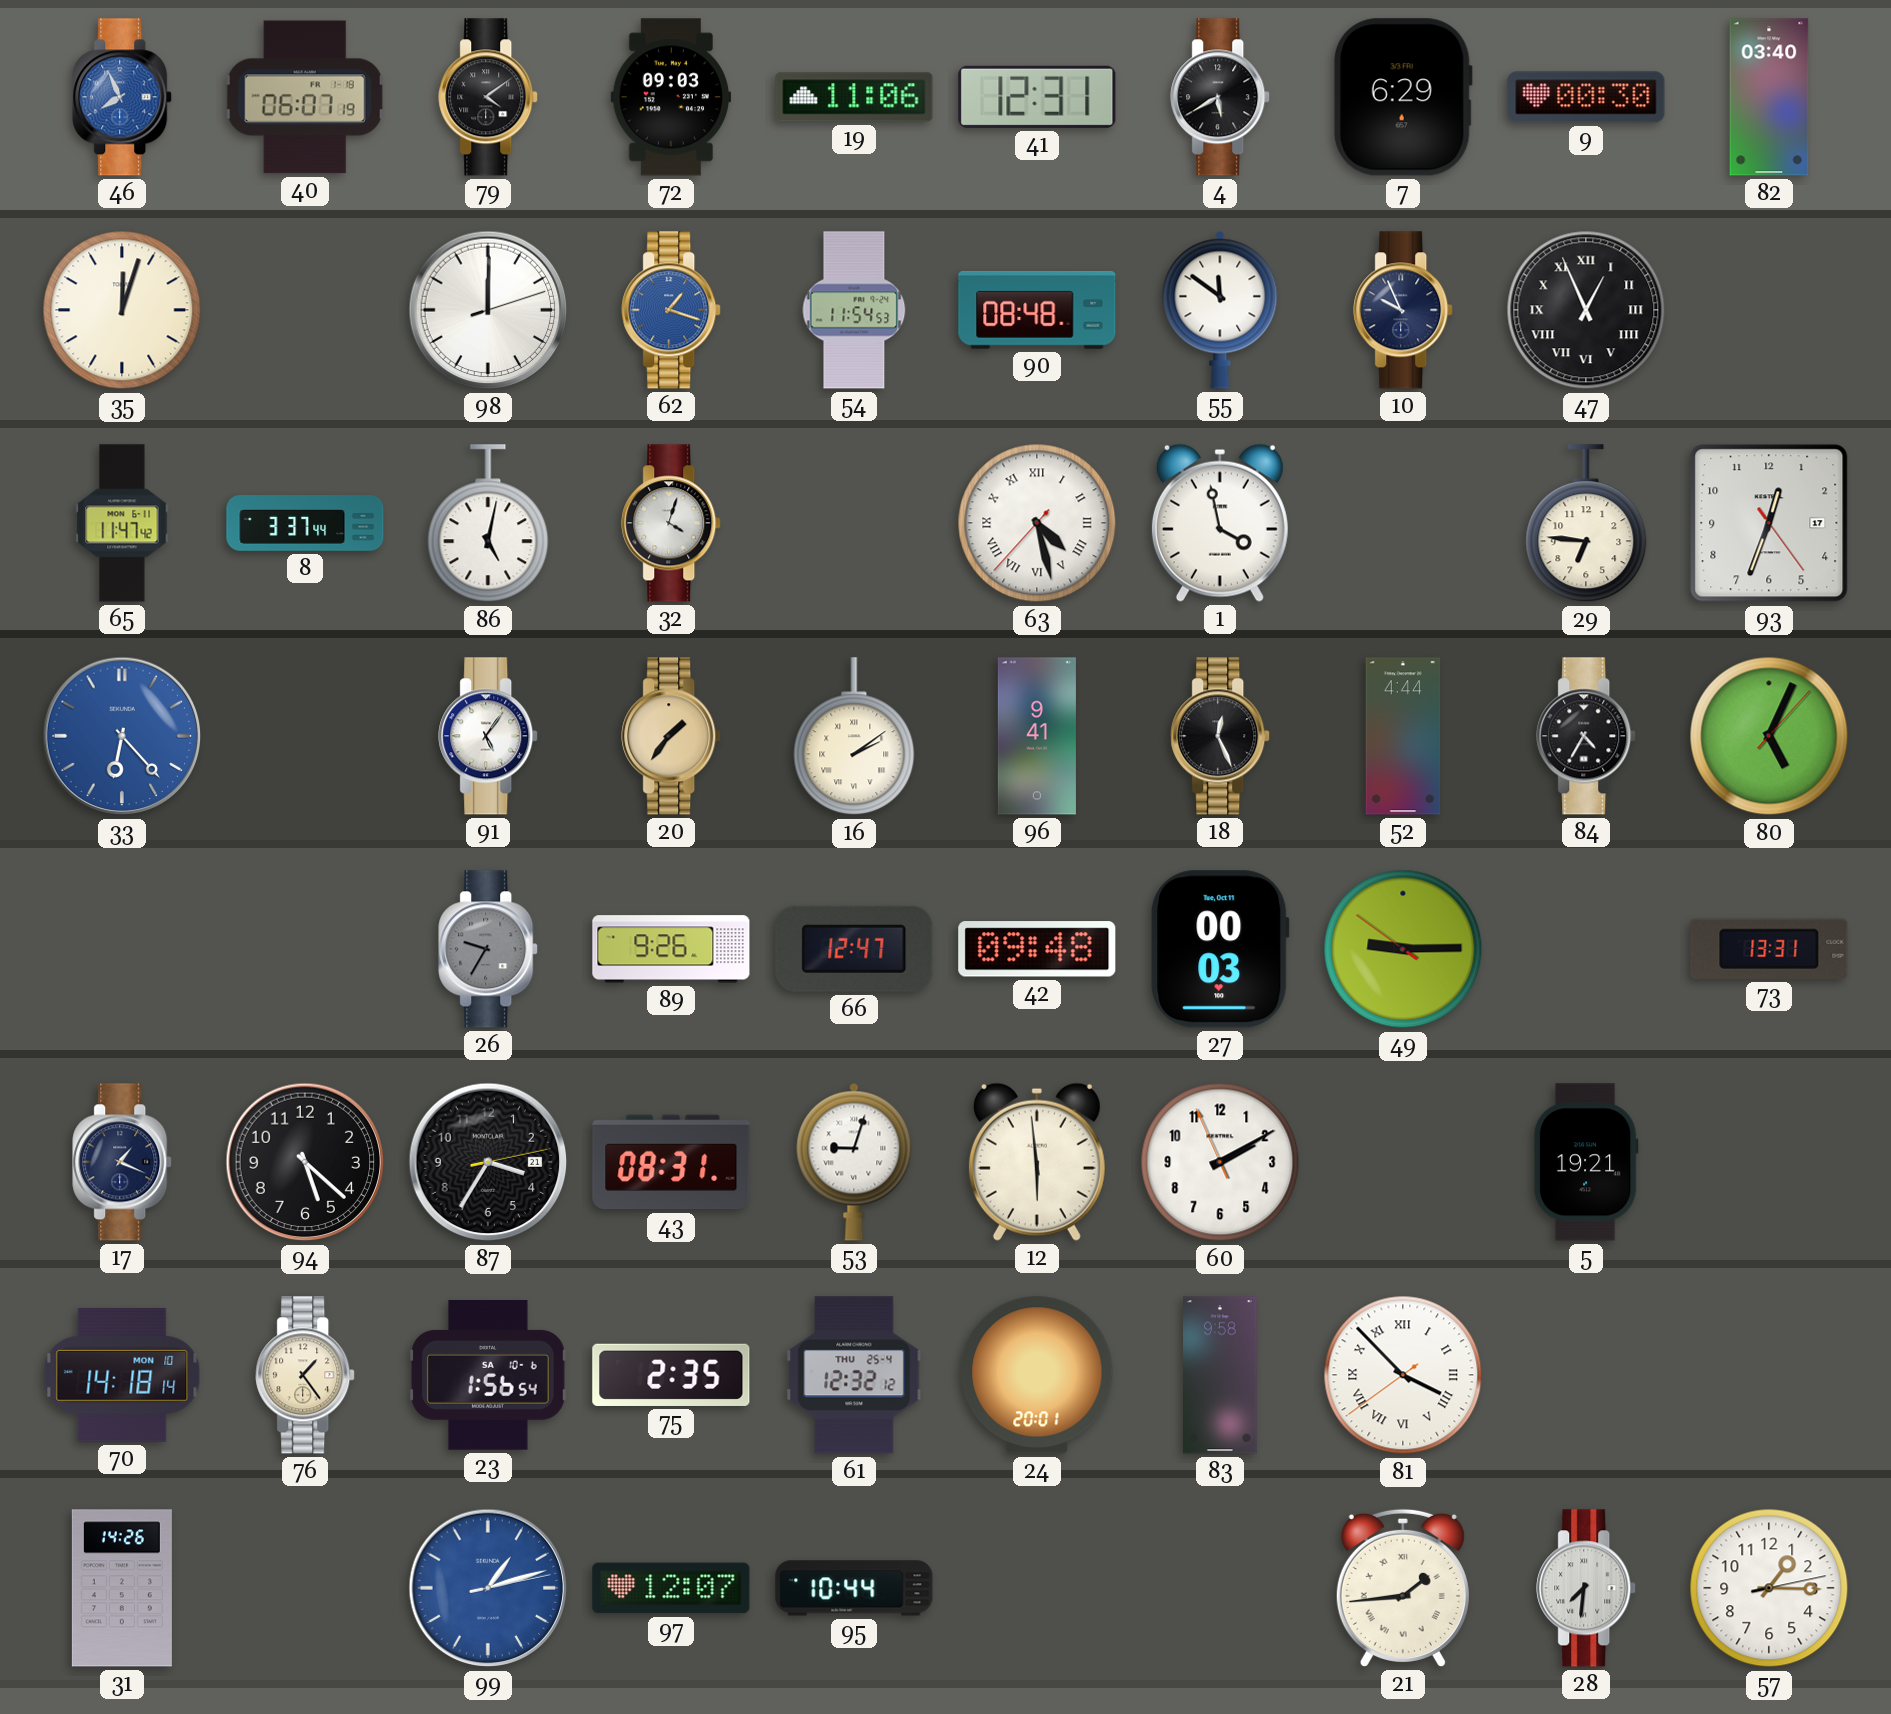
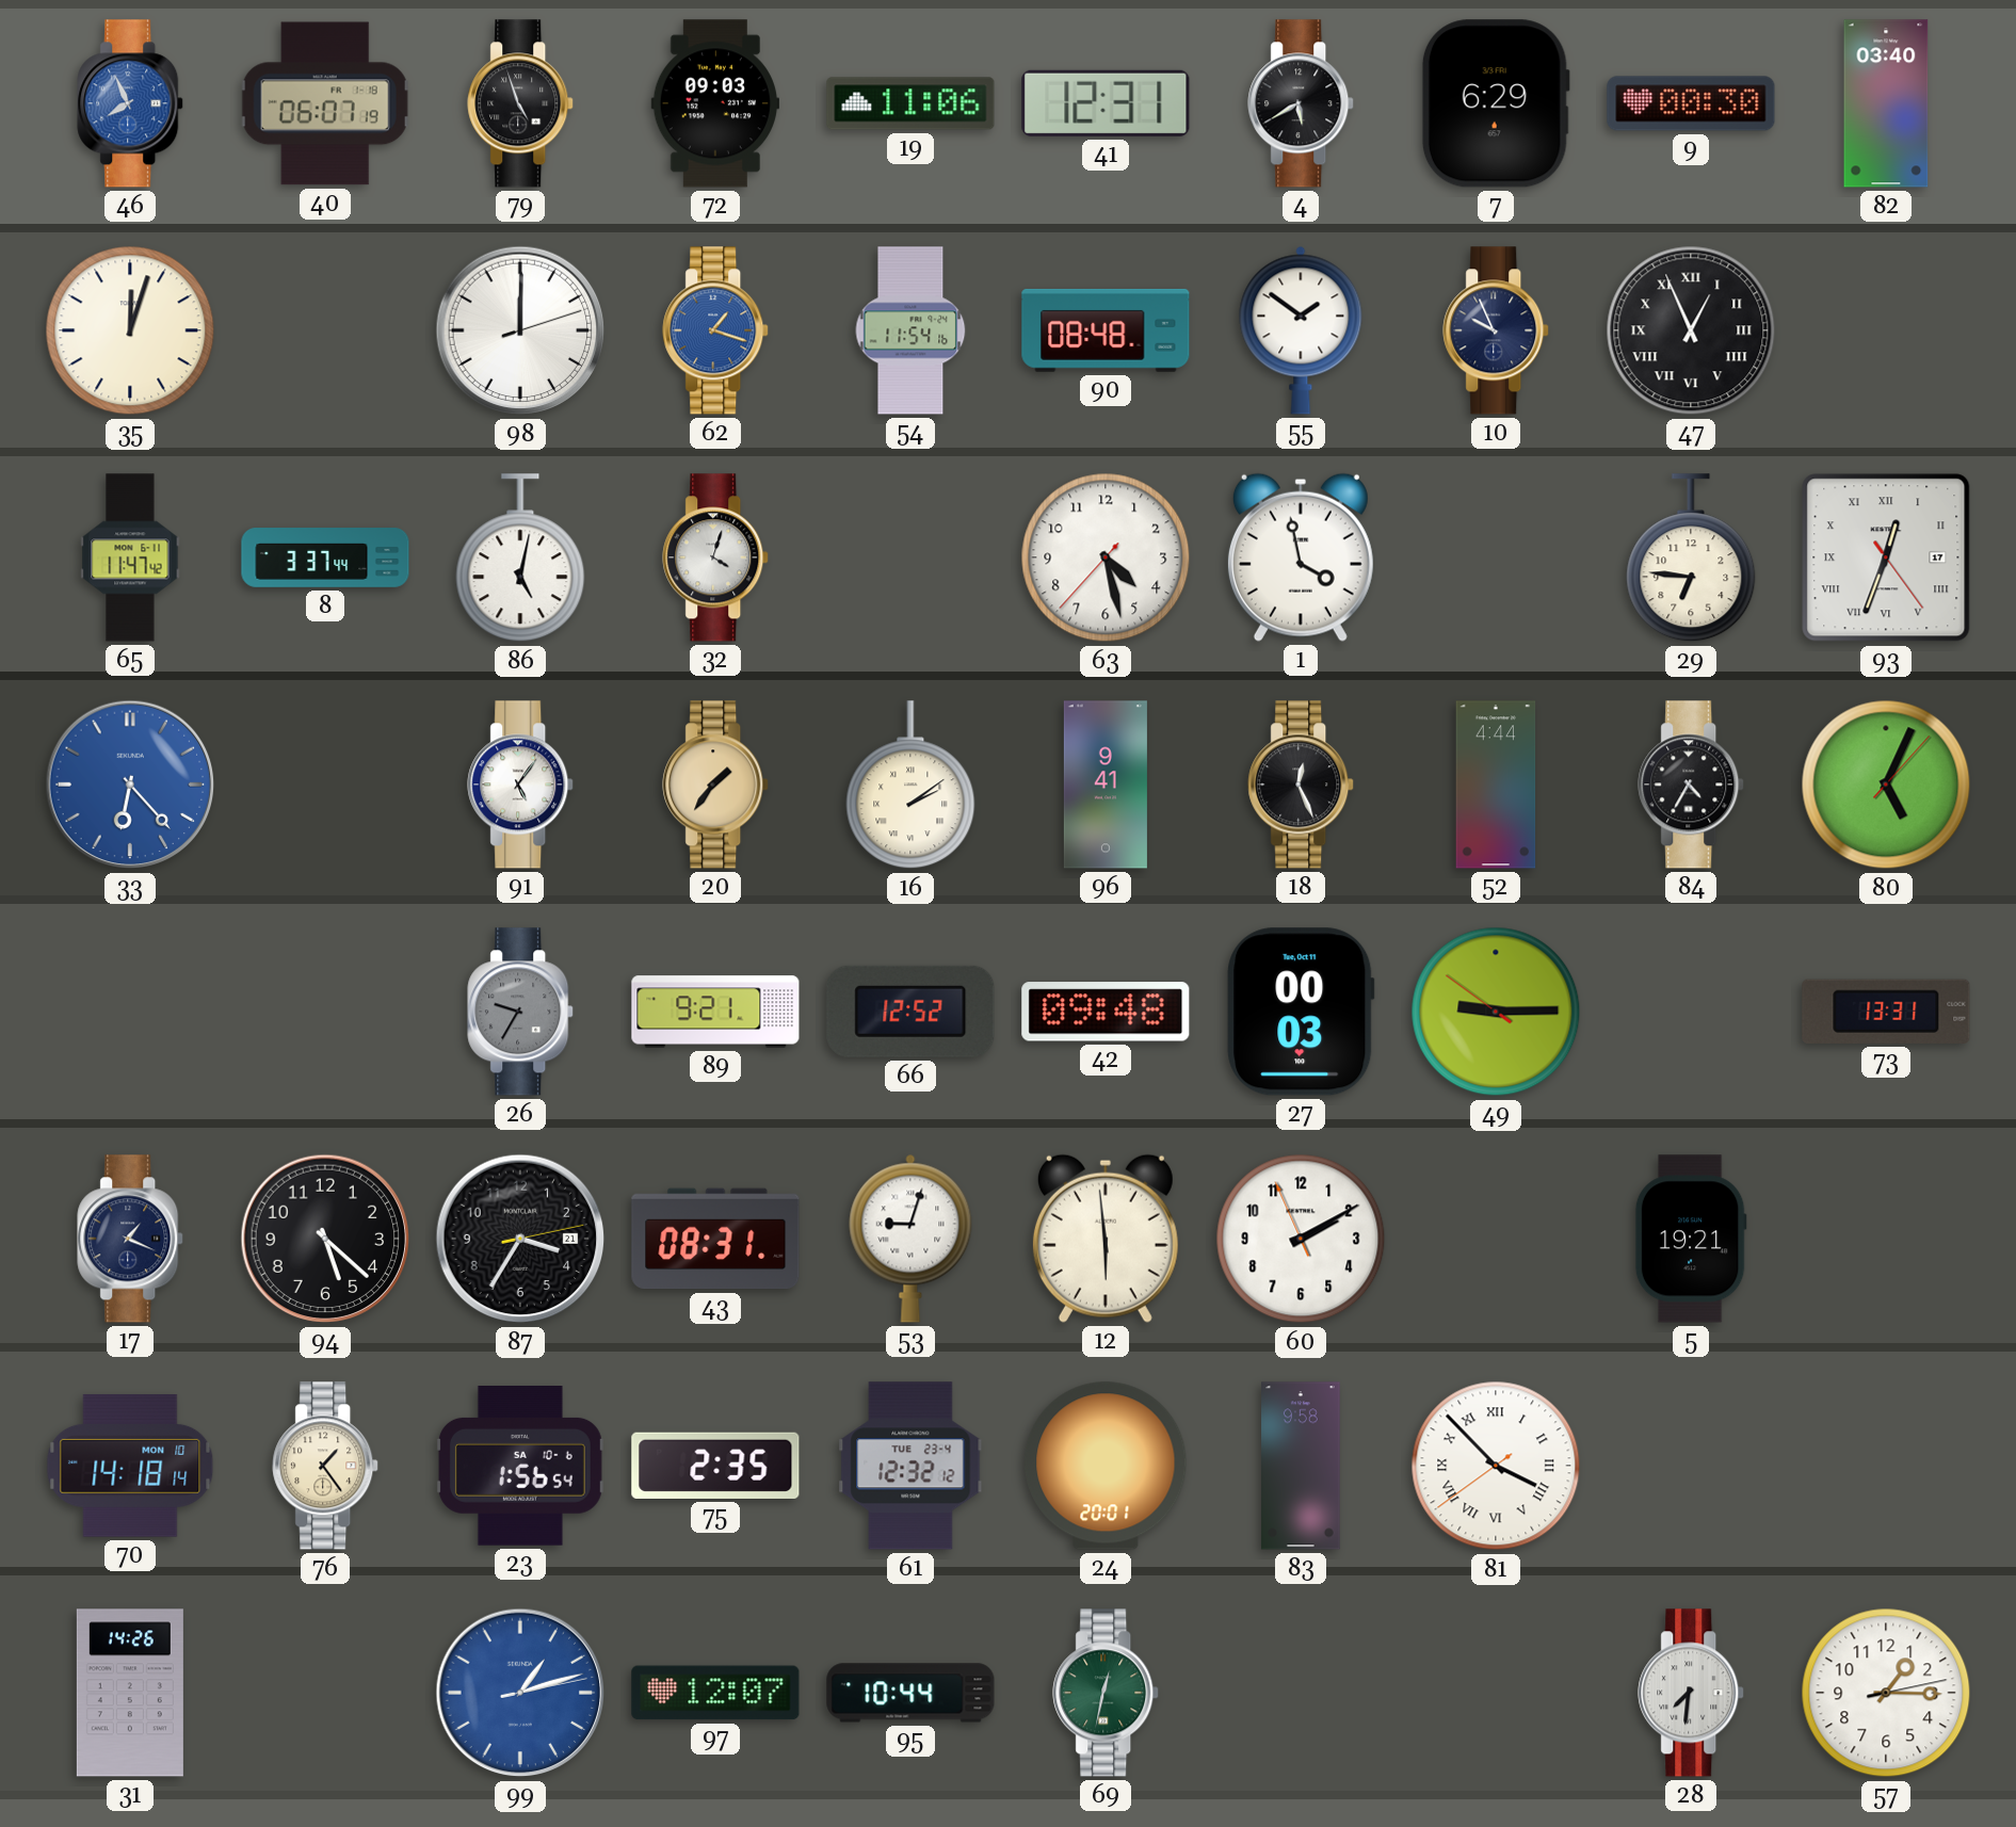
79: 4:09 -> 4:57 (521, 103)
54: 11:54:53 -> 11:54:16 (910, 330)
55: 11:51 -> 1:51 (1301, 330)
63 numerals: Roman -> Arabic (1106, 557)
93 numerals: Arabic -> Roman (1886, 557)
89: 9:26 -> 9:21 (715, 1012)
66: 12:47 -> 12:52 (910, 1012)
61 date: THU 25-4 -> TUE 23-4 (910, 1466)
69: none -> 12:32 (1107, 1693)
21: 1:44 -> none (1403, 1588)
